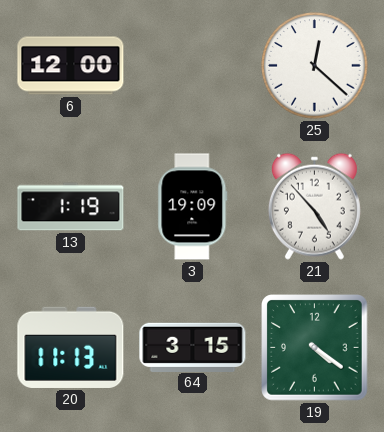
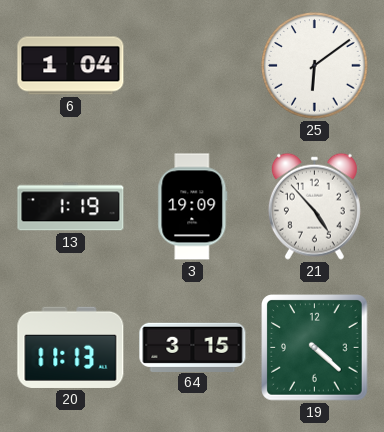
6: 12:00 -> 1:04 (71, 66)
25: 12:22 -> 6:09 (315, 66)
19: 4:21 -> 4:22 (315, 348)
